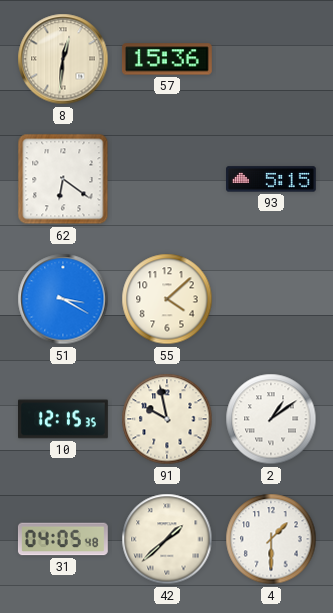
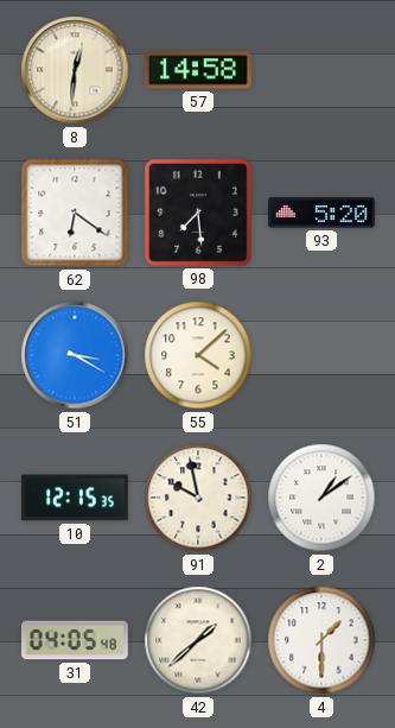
57: 15:36 -> 14:58 (198, 70)
98: none -> 7:29 (198, 213)
93: 5:15 -> 5:20 (323, 213)
